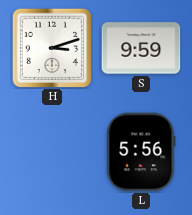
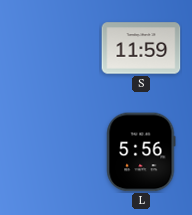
H: 3:12 -> none (52, 48)
S: 9:59 -> 11:59 (141, 48)
